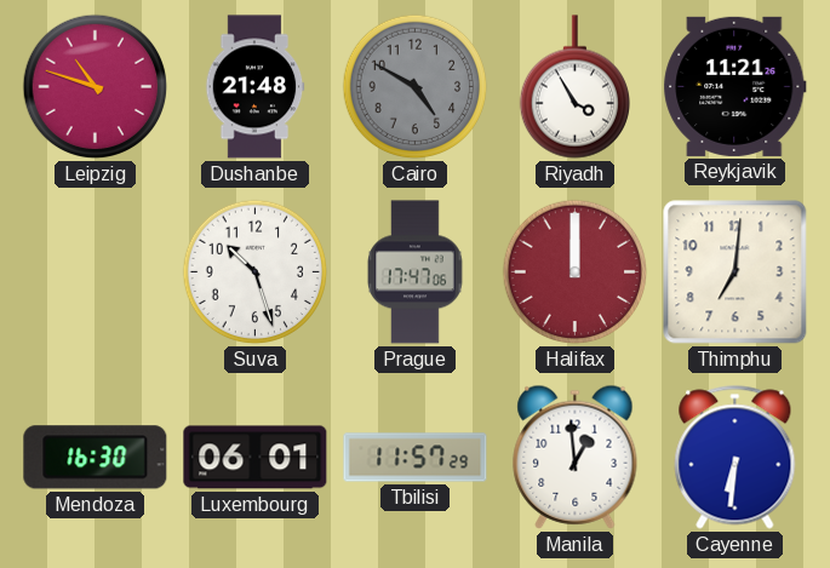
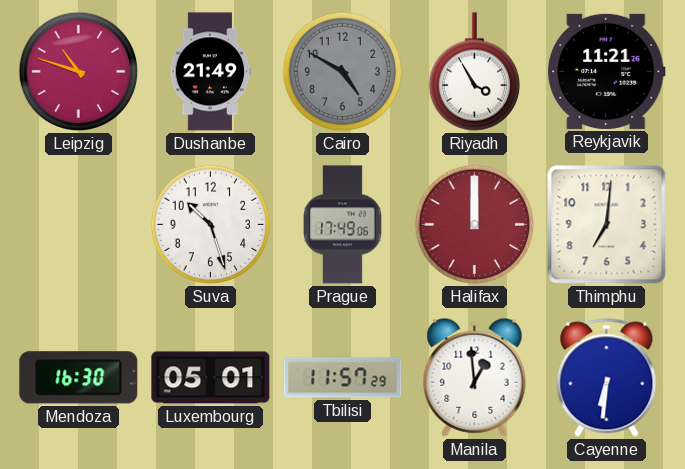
Dushanbe: 21:48 -> 21:49 (210, 72)
Prague: 17:47 -> 17:49 (343, 225)
Luxembourg: 06:01 -> 05:01 (211, 378)
